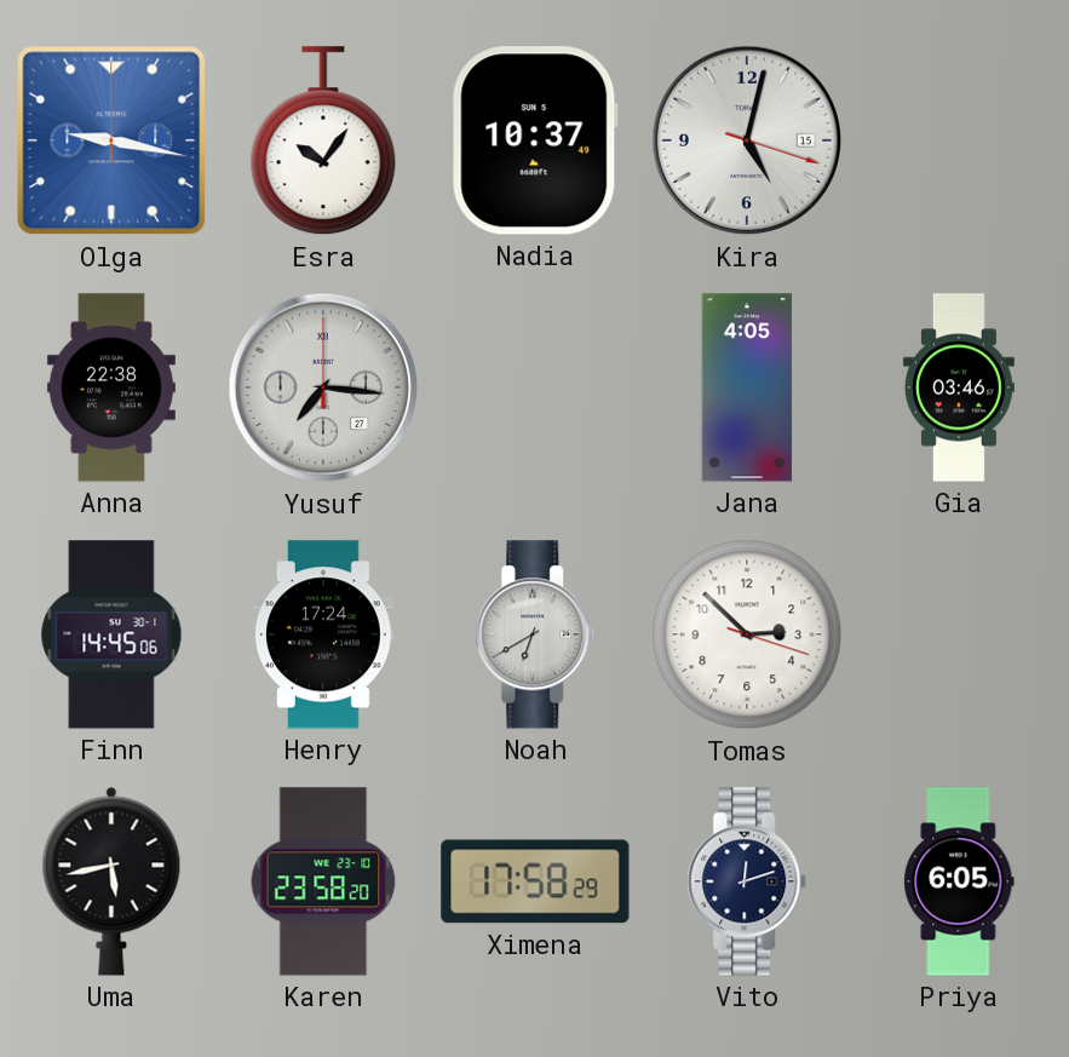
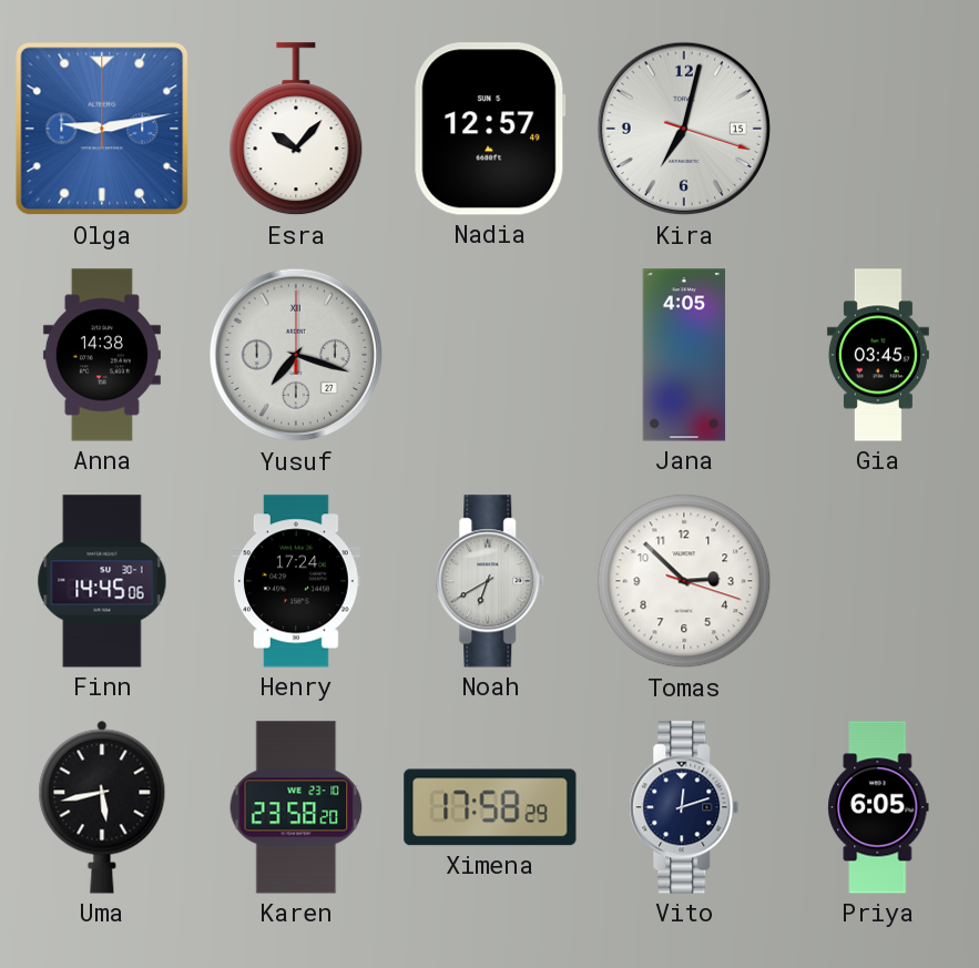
Olga: 9:17 -> 9:13 (102, 129)
Esra: 10:06 -> 10:07 (296, 130)
Nadia: 10:37 -> 12:57 (490, 129)
Kira: 5:02 -> 7:02 (684, 129)
Anna: 22:38 -> 14:38 (102, 355)
Yusuf: 7:16 -> 7:18 (296, 355)
Gia: 03:46 -> 03:45 (878, 355)
